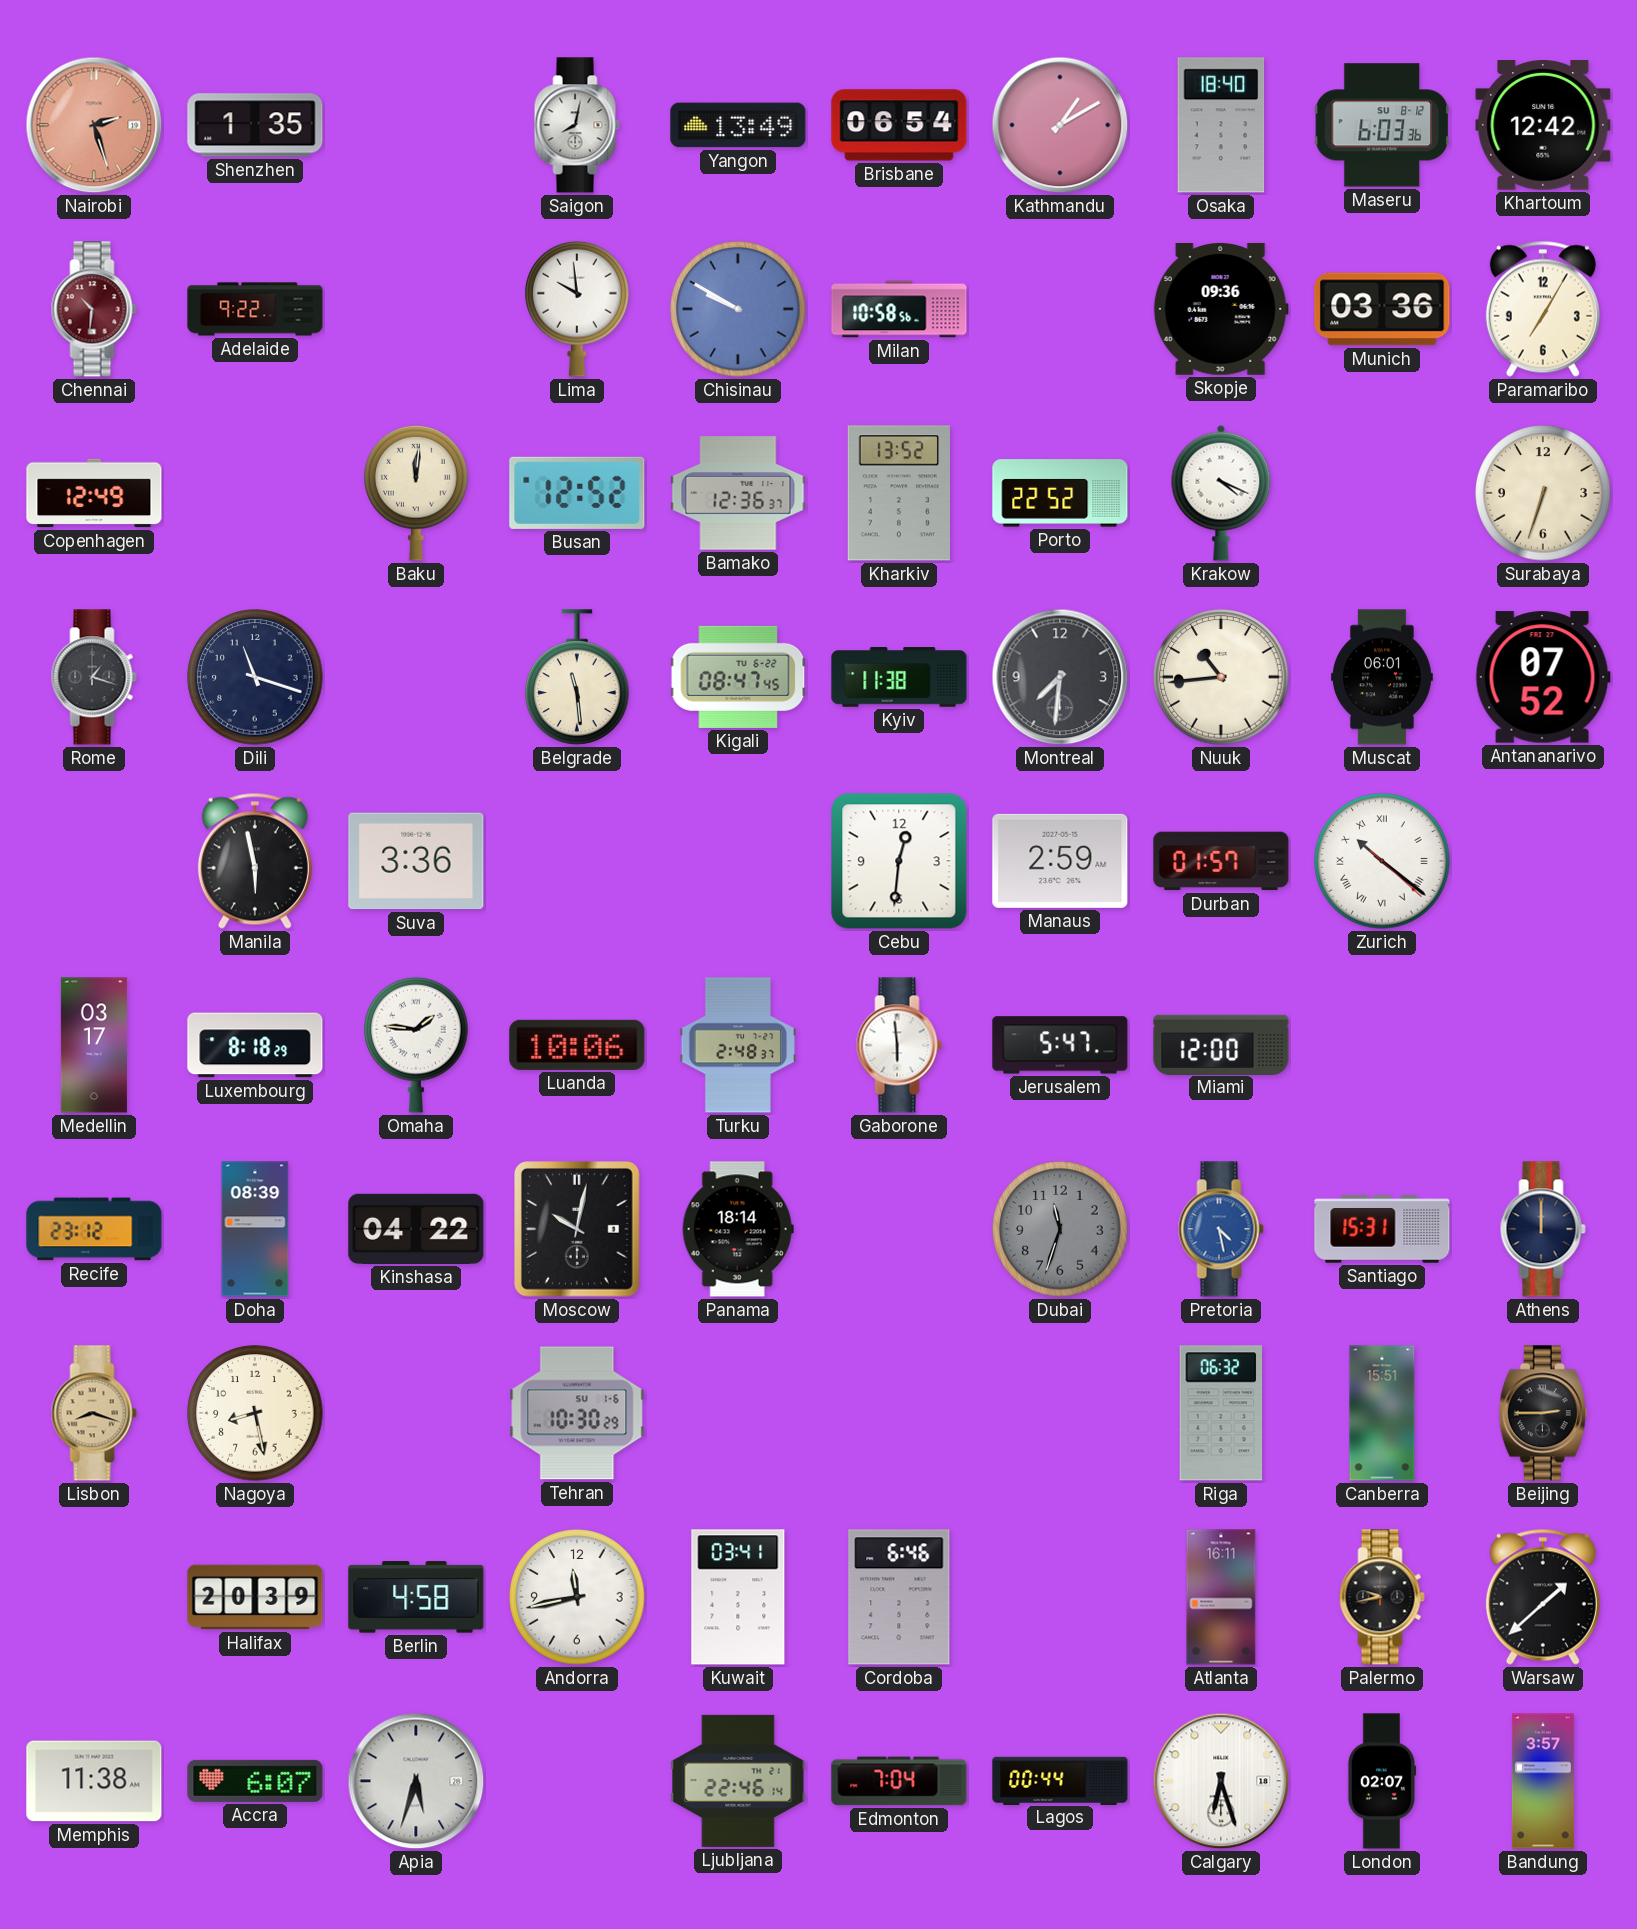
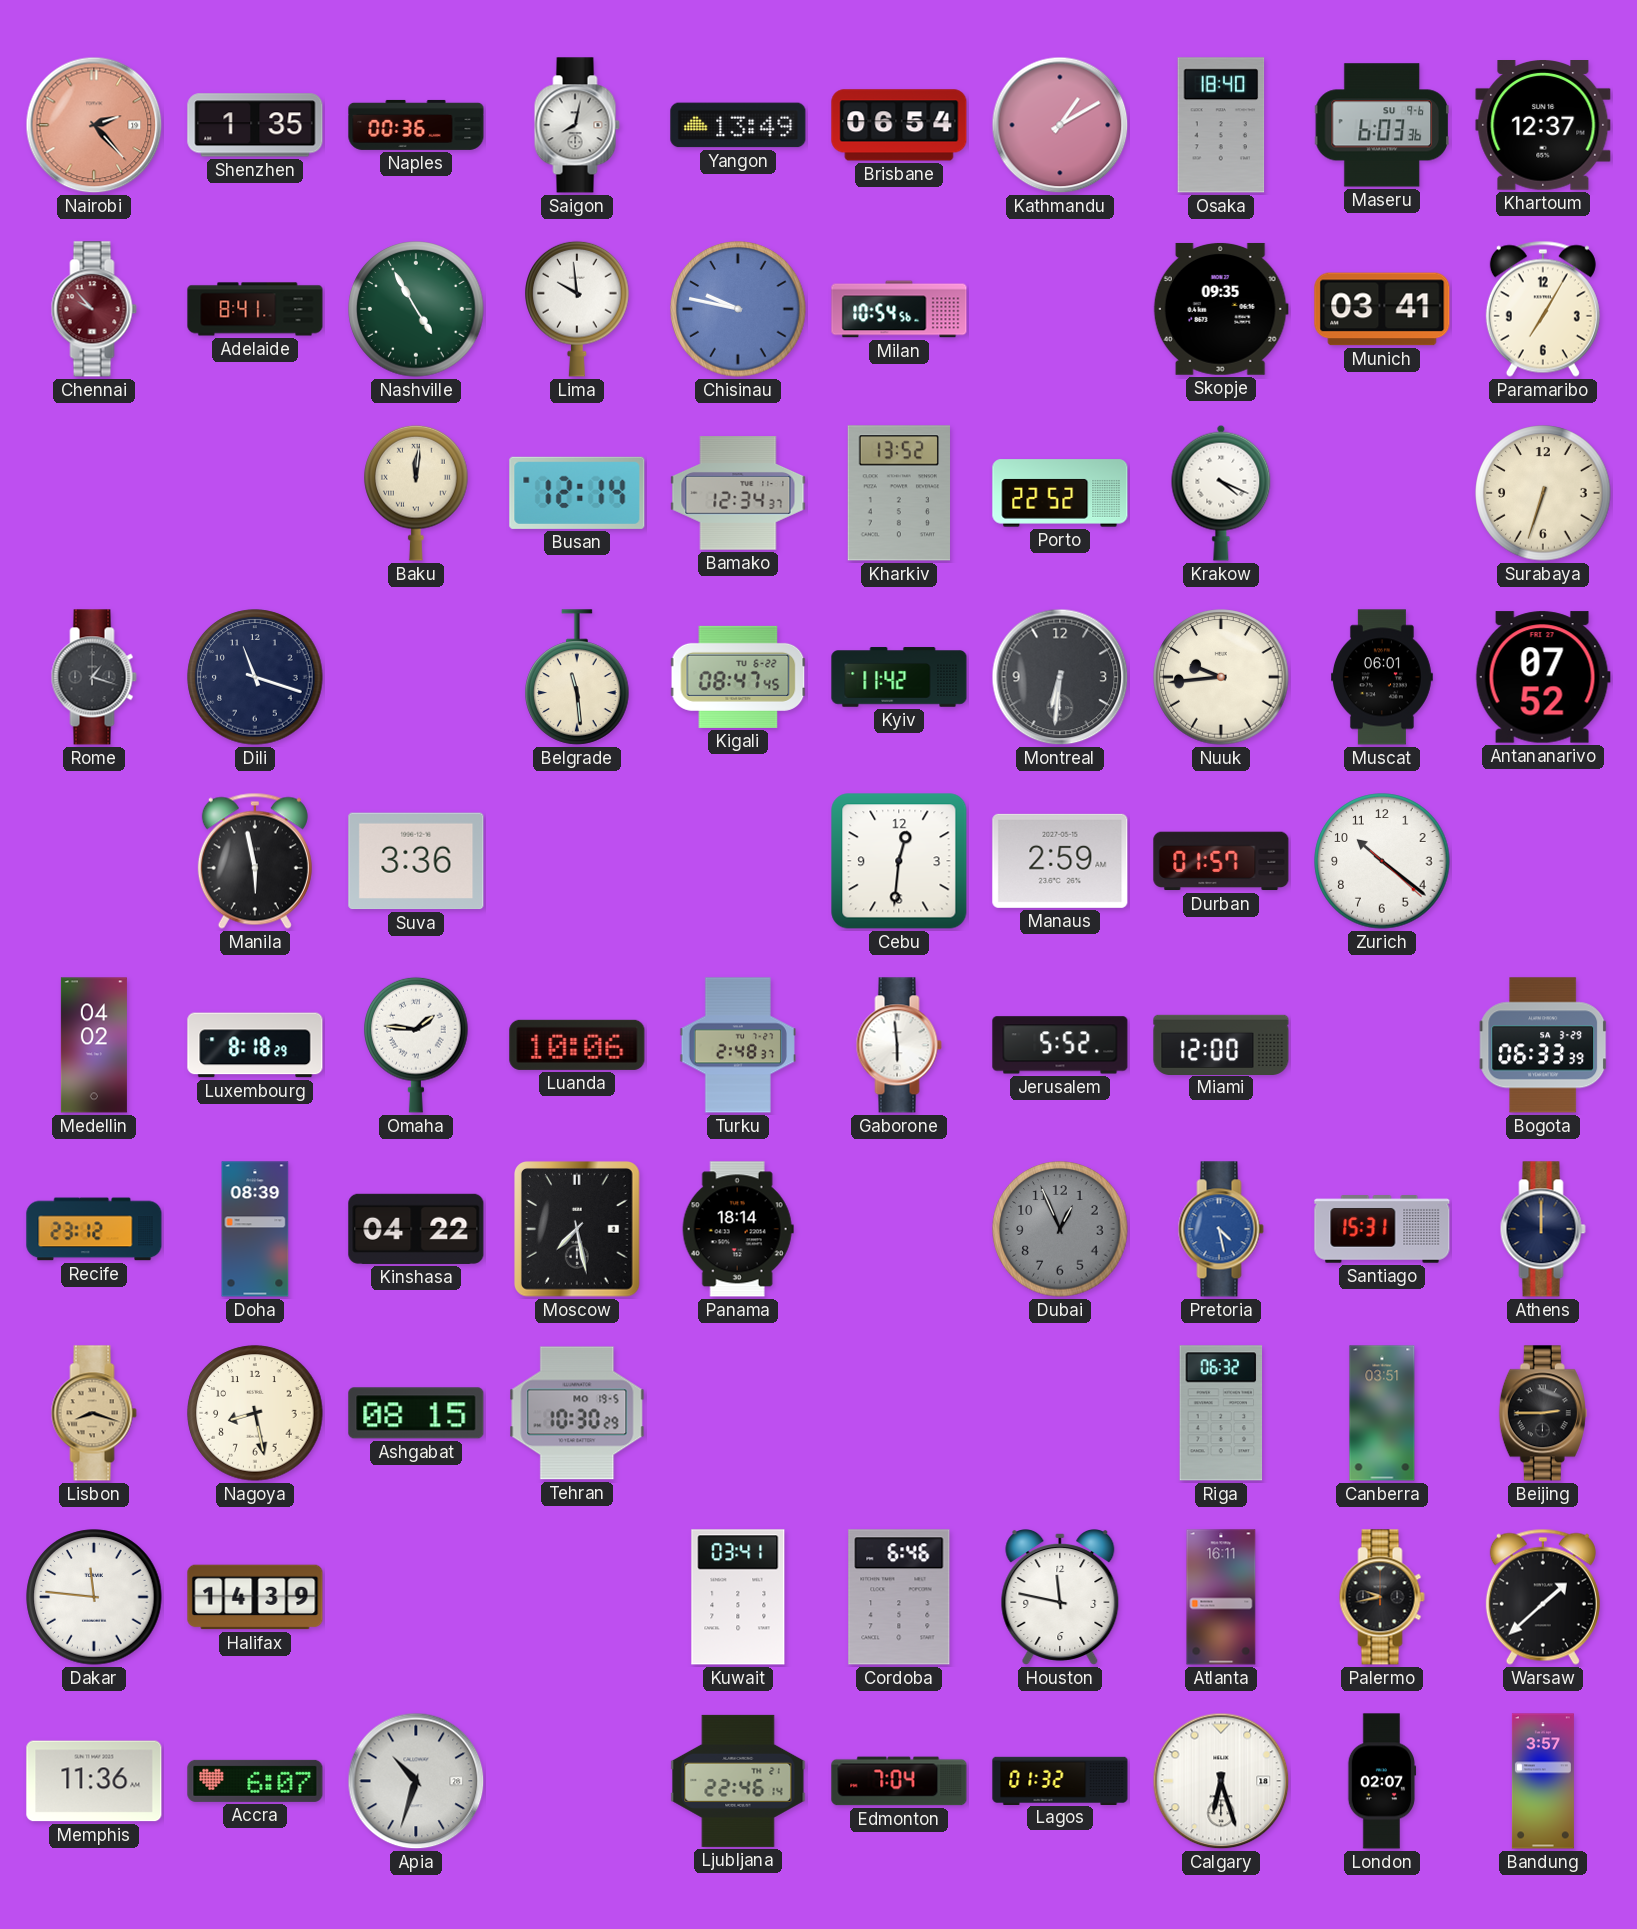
Nairobi: 2:27 -> 2:23 (94, 125)
Naples: none -> 00:36 (416, 125)
Maseru date: SU 8-12 -> SU 9-6 (1381, 125)
Khartoum: 12:42 -> 12:37 (1543, 126)
Chennai: 10:31 -> 9:53 (94, 309)
Adelaide: 9:22 -> 8:41 (255, 309)
Nashville: none -> 4:55 (416, 309)
Chisinau: 9:50 -> 9:47 (738, 309)
Milan: 10:58 -> 10:54 (899, 309)
Skopje: 09:36 -> 09:35 (1221, 309)
Munich: 03:36 -> 03:41 (1382, 309)
Copenhagen: 12:49 -> none (94, 493)
Busan: 12:52 -> 12:14 (577, 493)
Bamako: 12:36 -> 12:34 (738, 493)
Kyiv: 11:38 -> 11:42 (899, 677)
Montreal: 7:31 -> 6:31 (1060, 677)
Nuuk: 10:44 -> 9:44 (1221, 677)
Zurich numerals: Roman -> Arabic (1382, 861)
Medellin: 03:17 -> 04:02 (94, 1045)
Jerusalem: 5:47 -> 5:52 (1060, 1045)
Bogota: none -> 06:33 (1543, 1045)
Moscow: 10:02 -> 7:28 (578, 1230)
Dubai: 11:33 -> 12:56 (1060, 1229)
Ashgabat: none -> 08:15 (416, 1413)
Tehran date: SU 1-6 -> MO 19-5 (577, 1413)
Canberra: 15:51 -> 03:51 (1382, 1413)
Dakar: none -> 11:46 (94, 1597)
Halifax: 20:39 -> 14:39 (255, 1597)
Berlin: 4:58 -> none (416, 1597)
Andorra: 11:43 -> none (577, 1597)
Houston: none -> 11:47 (1060, 1598)
Memphis: 11:38 -> 11:36 (94, 1781)
Apia: 5:33 -> 10:33 (416, 1781)
Lagos: 00:44 -> 01:32 (1060, 1780)
